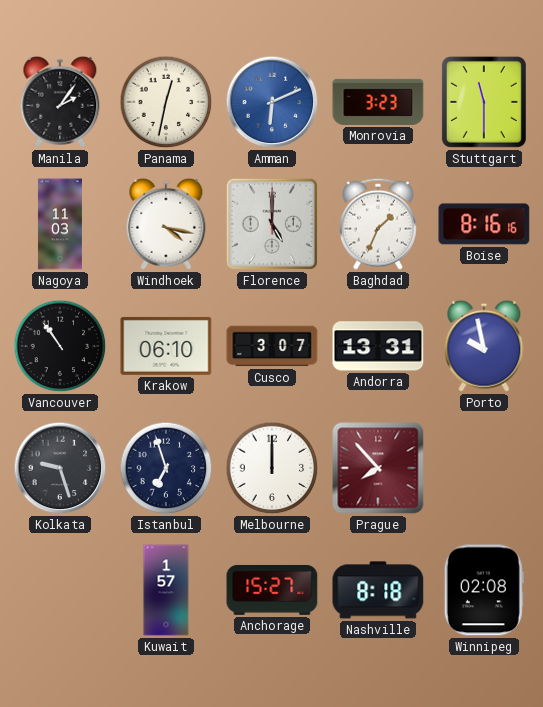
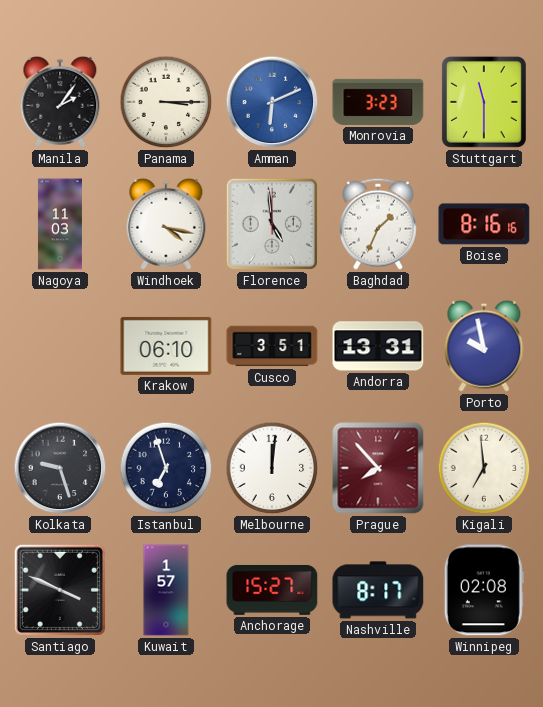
Panama: 12:32 -> 3:15 (166, 102)
Florence: 5:00 -> 4:59 (272, 224)
Vancouver: 10:54 -> none (60, 346)
Cusco: 3:07 -> 3:51 (272, 346)
Melbourne: 12:00 -> 12:01 (272, 468)
Kigali: none -> 6:59 (484, 468)
Santiago: none -> 3:49 (60, 590)
Nashville: 8:18 -> 8:17 (378, 590)
